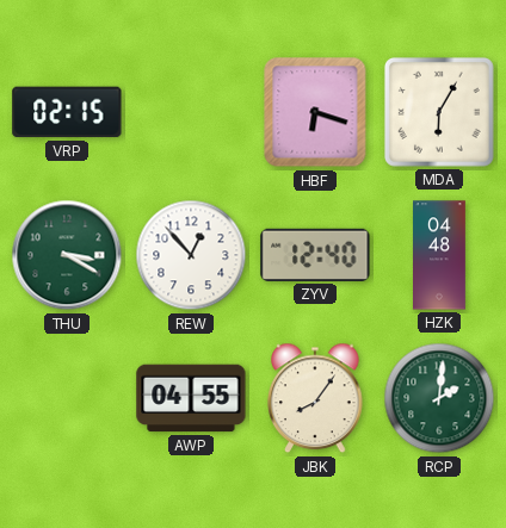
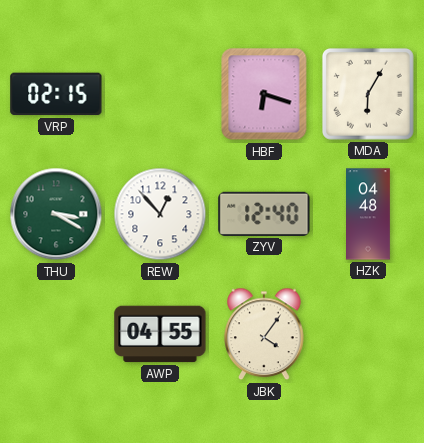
JBK: 8:06 -> 4:06 (264, 334)
RCP: 2:01 -> none (439, 398)
